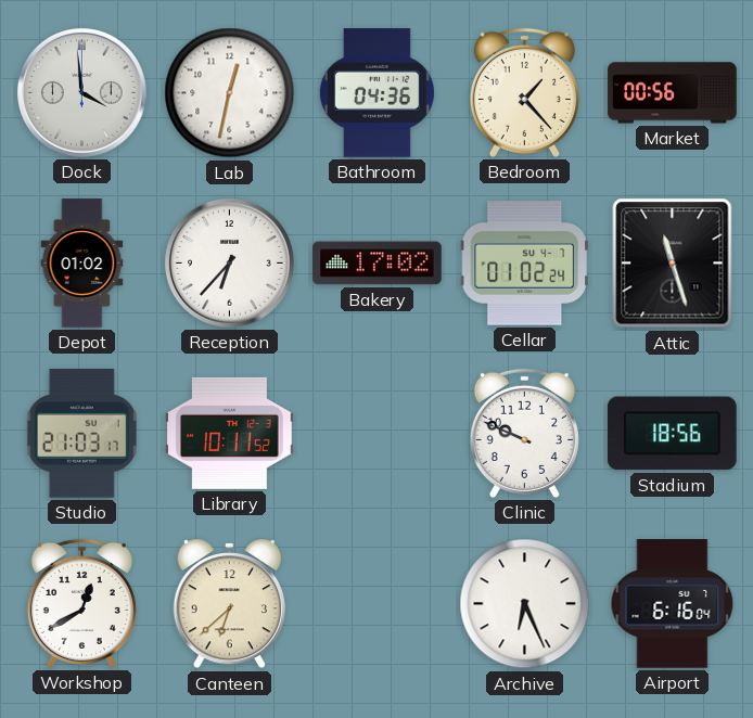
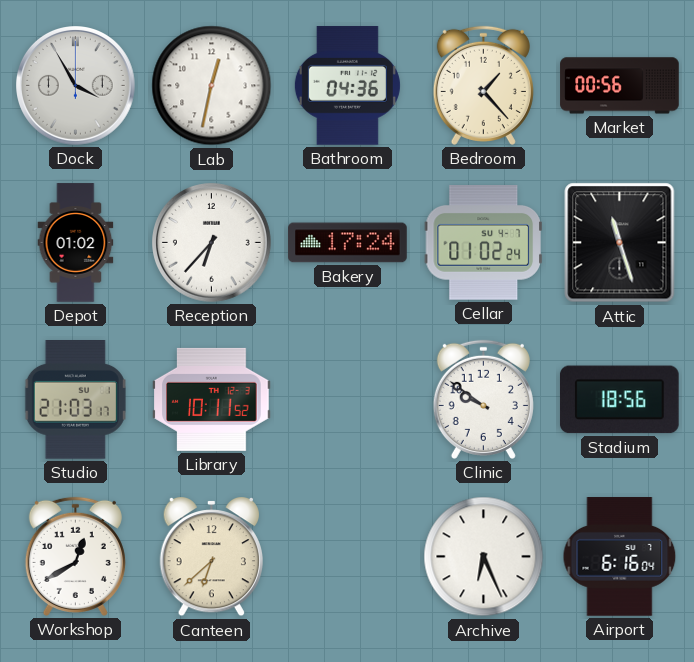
Dock: 3:59 -> 3:55 (76, 86)
Bakery: 17:02 -> 17:24 (348, 243)
Clinic: 9:49 -> 9:51 (483, 399)
